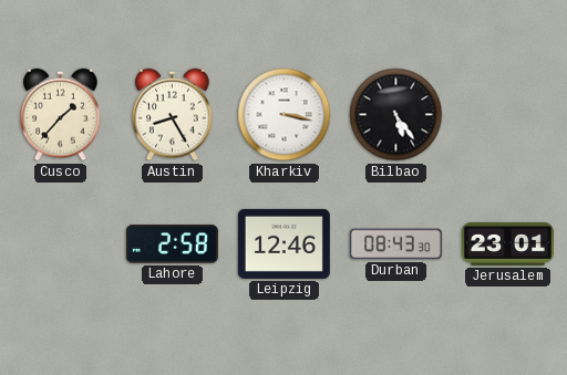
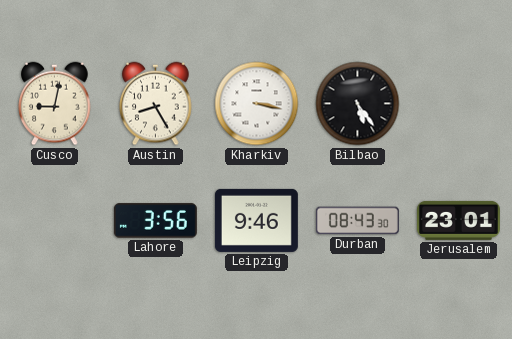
Cusco: 1:37 -> 9:02 (55, 104)
Lahore: 2:58 -> 3:56 (155, 221)
Leipzig: 12:46 -> 9:46 (256, 220)
